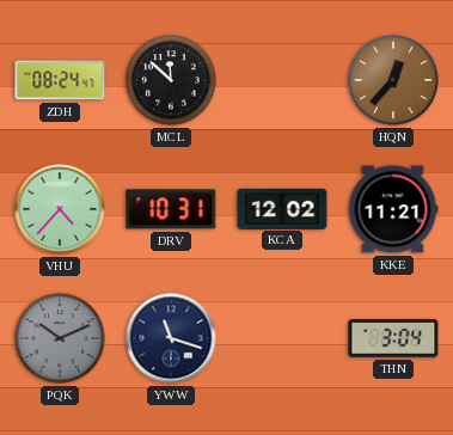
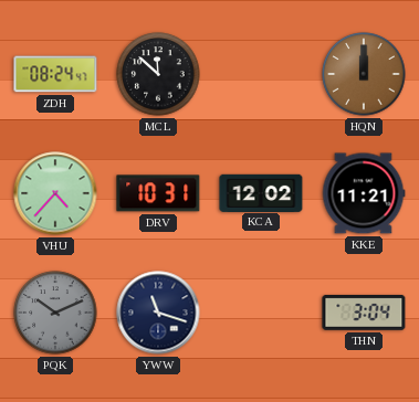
HQN: 12:37 -> 12:00 (364, 74)
